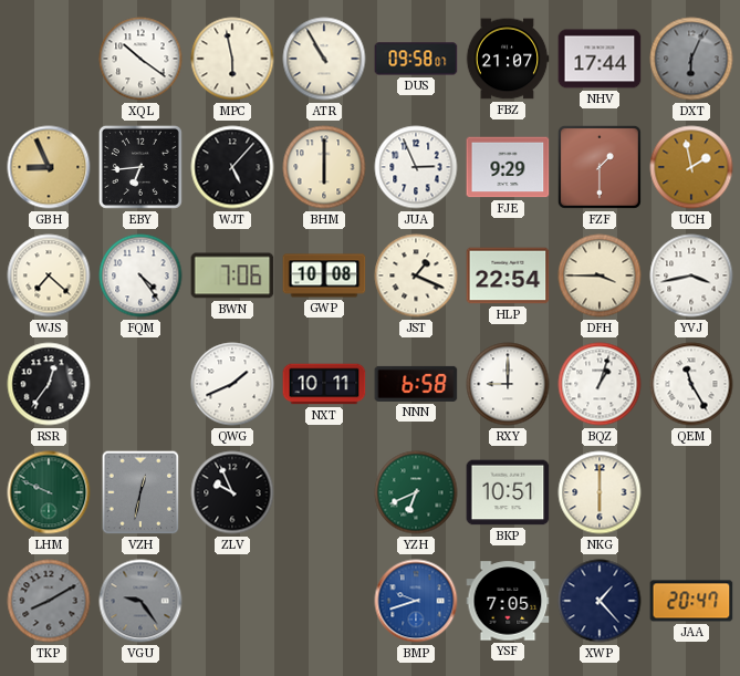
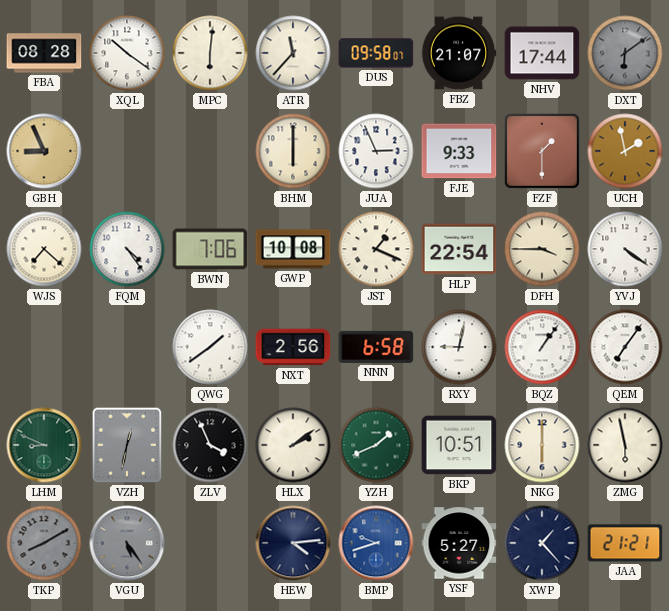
FBA: none -> 08:28 (44, 53)
MPC: 5:58 -> 6:01 (210, 53)
ATR: 10:55 -> 11:37 (293, 53)
DXT: 6:04 -> 6:09 (625, 53)
EBY: 6:44 -> none (140, 167)
WJT: 5:07 -> none (232, 167)
FJE: 9:29 -> 9:33 (459, 151)
YVJ: 3:43 -> 4:21 (625, 249)
RSR: 12:36 -> none (49, 384)
QWG: 1:41 -> 1:39 (210, 347)
NXT: 10:11 -> 2:56 (293, 347)
RXY: 9:00 -> 9:02 (459, 347)
BQZ: 1:03 -> 1:06 (542, 347)
QEM: 11:25 -> 7:06 (625, 347)
LHM: 9:49 -> 8:49 (44, 445)
ZLV: 9:56 -> 3:56 (210, 445)
HLX: none -> 2:09 (293, 445)
YZH: 6:41 -> 1:41 (376, 445)
ZMG: none -> 5:58 (625, 445)
VGU: 9:24 -> 5:24 (127, 543)
HEW: none -> 4:14 (293, 543)
YSF: 7:05 -> 5:27 (459, 543)
JAA: 20:47 -> 21:21 (625, 543)
